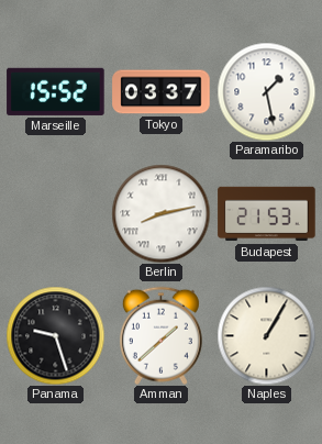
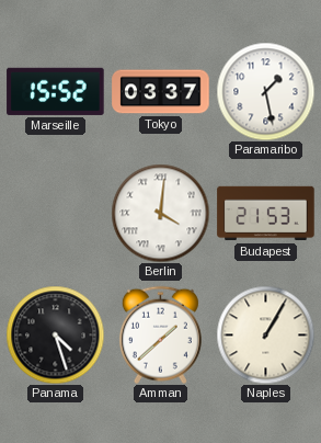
Berlin: 8:13 -> 4:01 (160, 213)
Panama: 9:27 -> 4:27 (55, 334)
